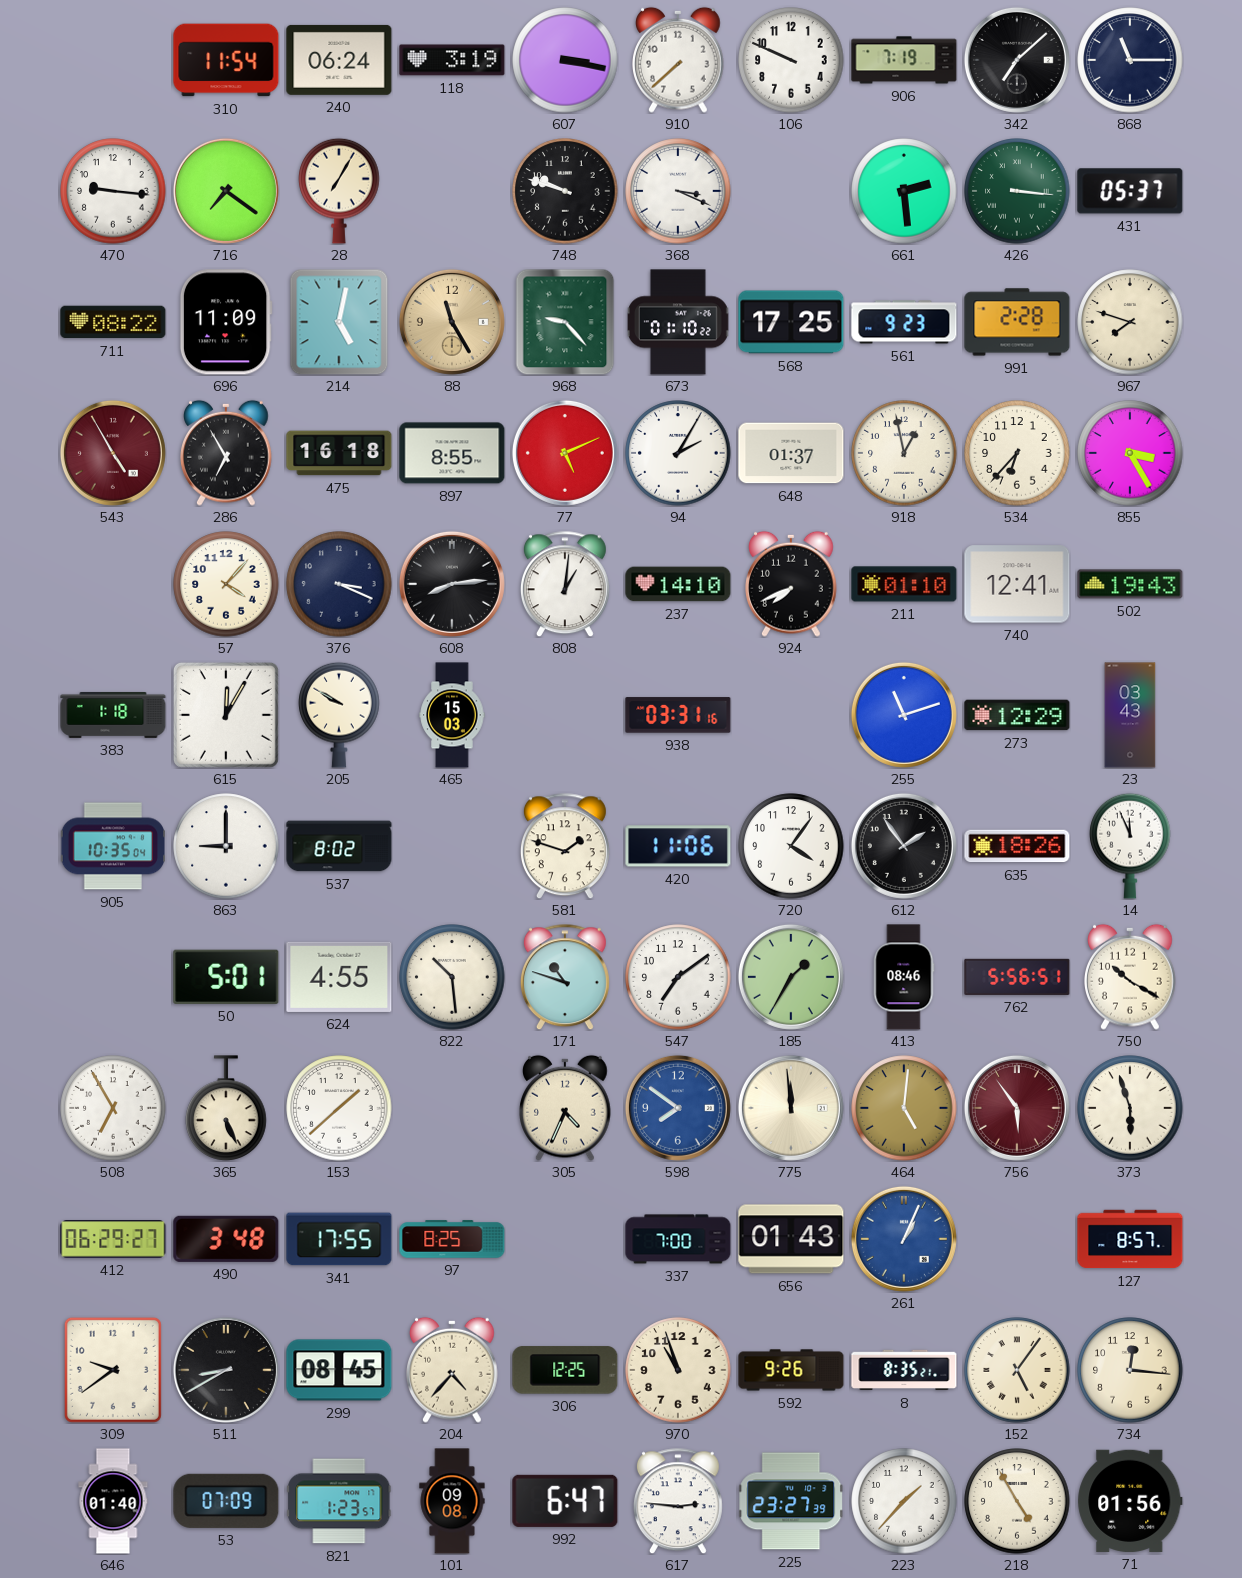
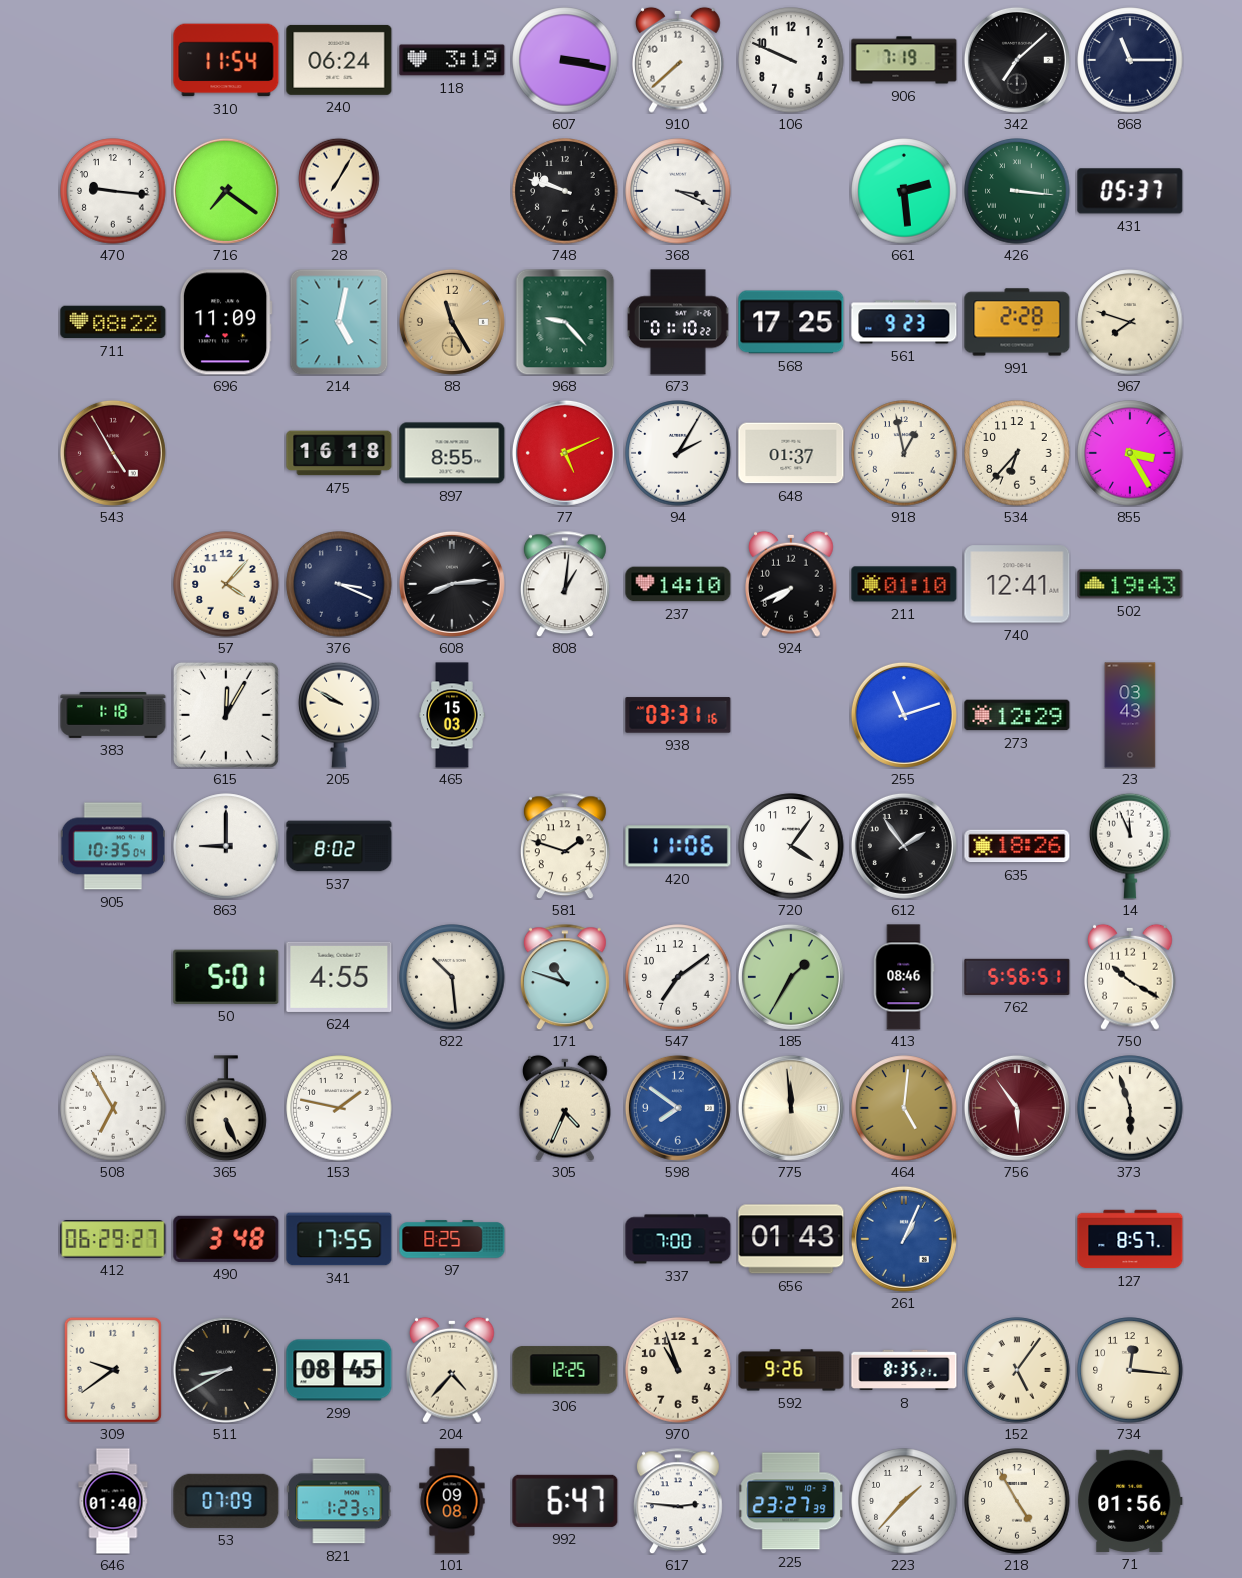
286: 6:55 -> none (226, 453)
153: 1:38 -> 1:47 (339, 1108)
